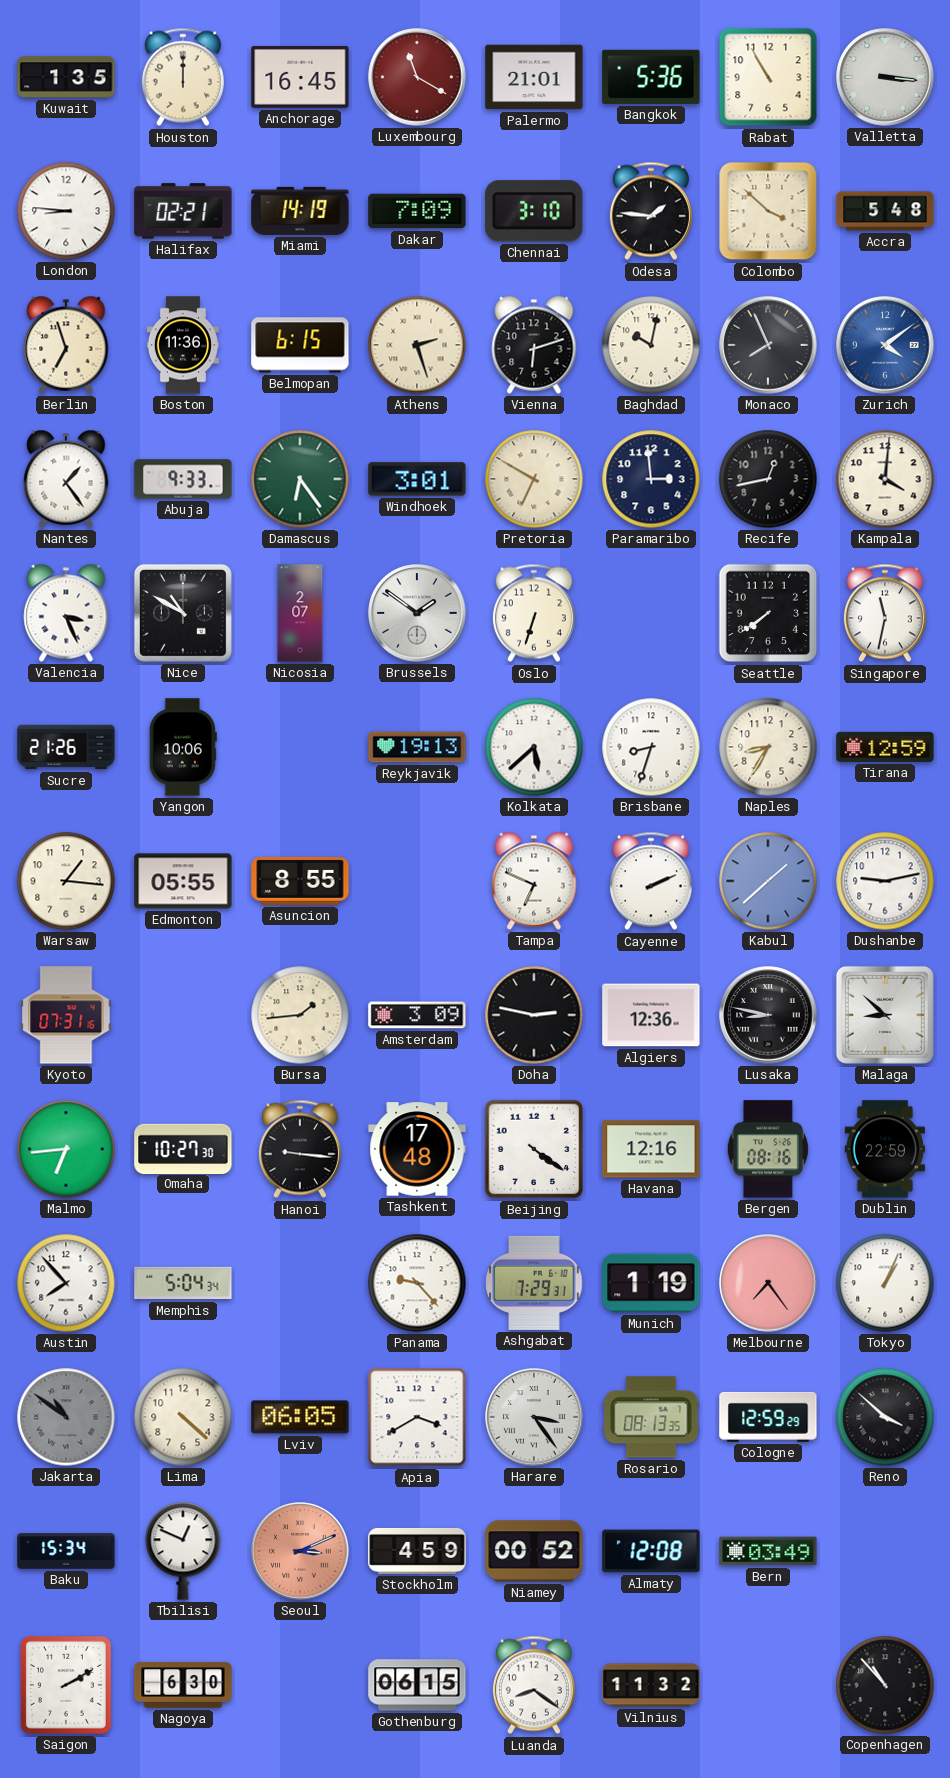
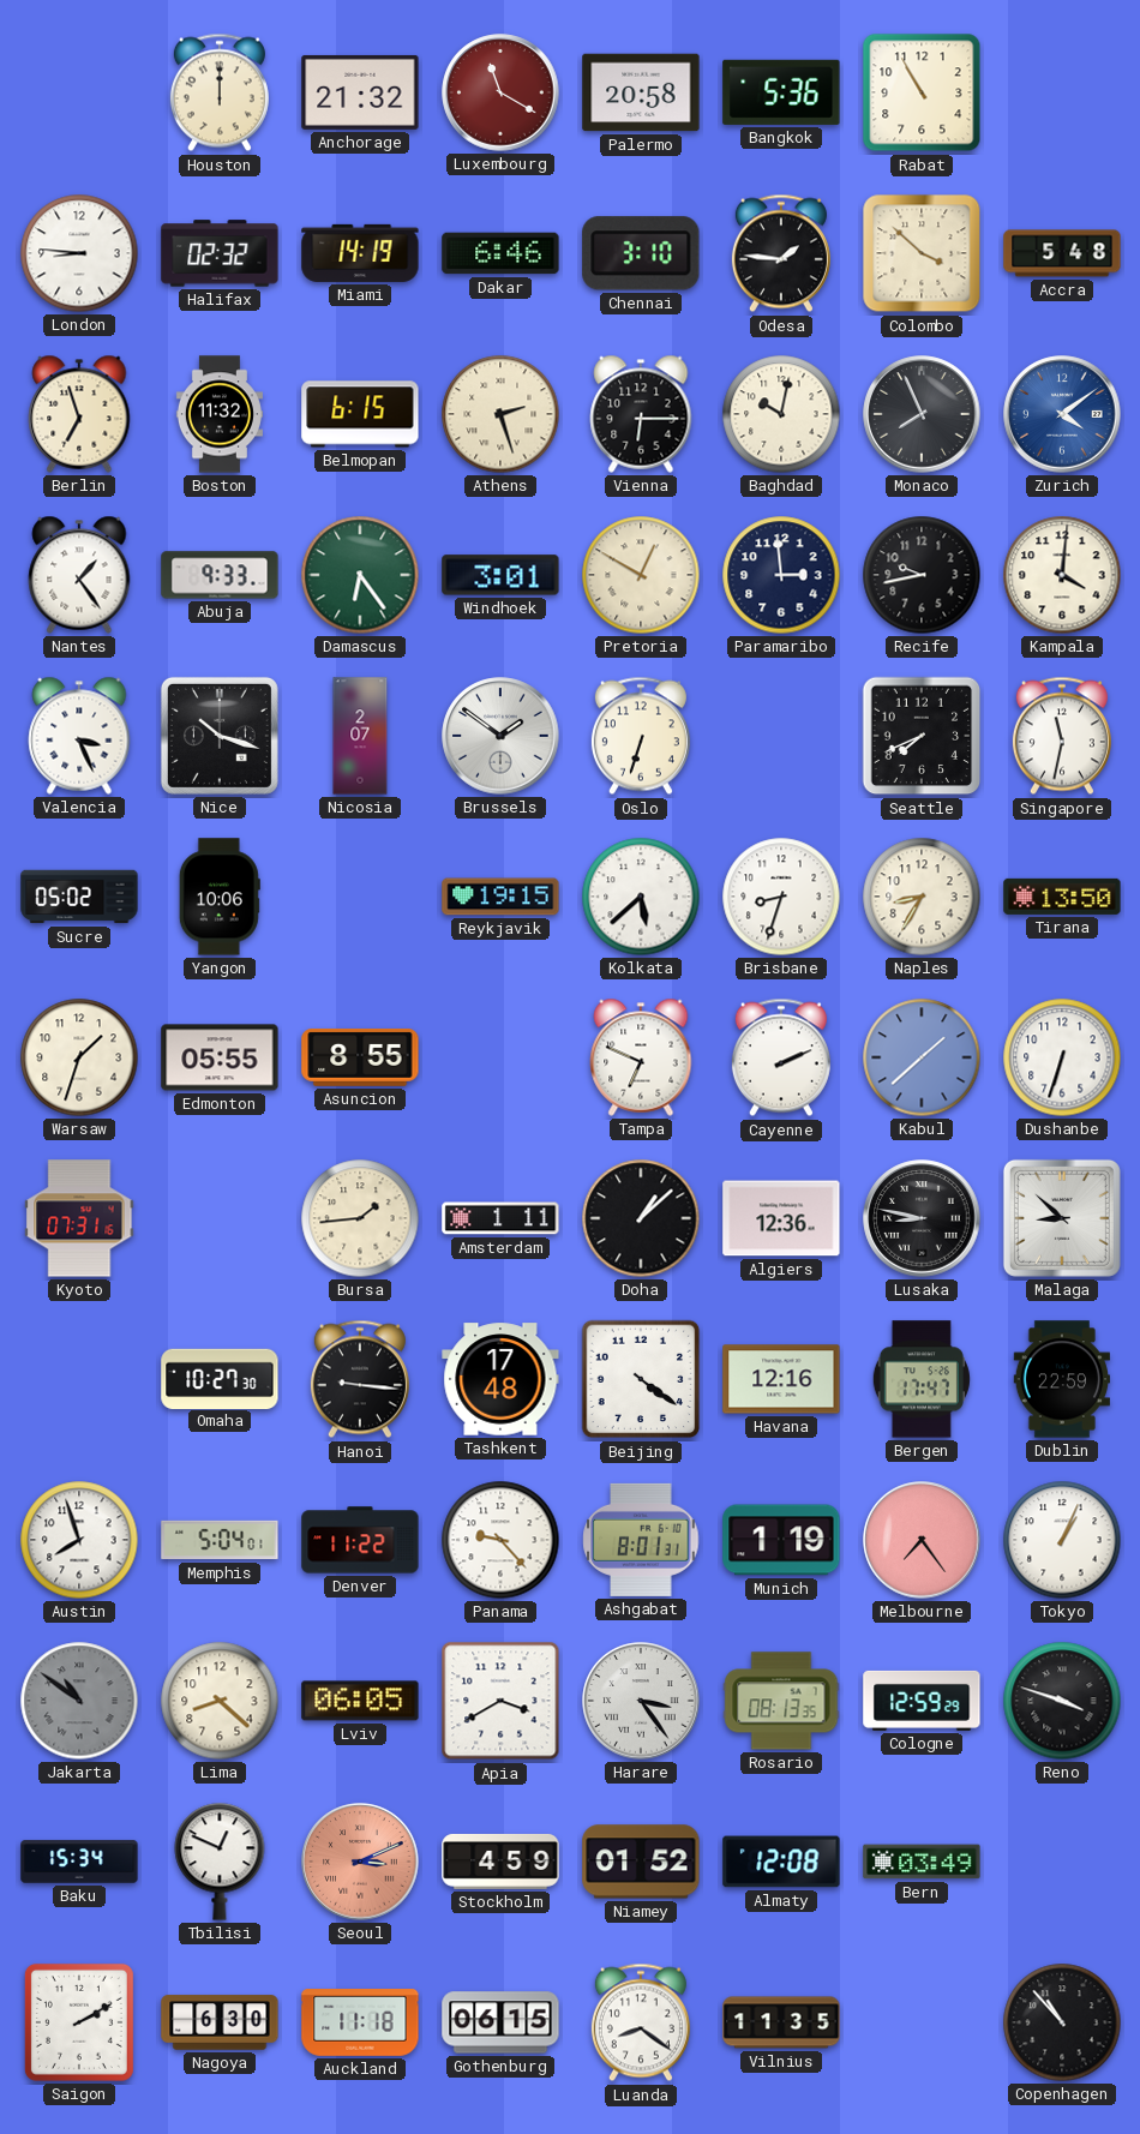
Kuwait: 1:35 -> none (66, 77)
Anchorage: 16:45 -> 21:32 (360, 92)
Palermo: 21:01 -> 20:58 (641, 92)
Valletta: 3:16 -> none (885, 77)
Halifax: 02:21 -> 02:32 (220, 253)
Dakar: 7:09 -> 6:46 (500, 253)
Boston: 11:36 -> 11:32 (220, 414)
Vienna: 6:12 -> 6:15 (641, 414)
Pretoria: 6:50 -> 12:50 (641, 575)
Recife: 12:43 -> 9:43 (922, 575)
Nice: 10:50 -> 10:18 (220, 736)
Seattle: 7:39 -> 7:41 (922, 736)
Sucre: 21:26 -> 05:02 (79, 897)
Reykjavik: 19:13 -> 19:15 (500, 897)
Tirana: 12:59 -> 13:50 (1062, 897)
Warsaw: 1:16 -> 1:33 (79, 1057)
Dushanbe: 9:13 -> 6:33 (1062, 1057)
Amsterdam: 3:09 -> 1:11 (500, 1218)
Doha: 2:47 -> 1:08 (641, 1218)
Malmo: 6:44 -> none (66, 1149)
Bergen: 08:16 -> 17:47 (922, 1379)
Austin: 7:53 -> 7:57 (79, 1540)
Memphis: 5:04:34 -> 5:04:01 (220, 1540)
Denver: none -> 11:22 (360, 1540)
Ashgabat: 7:29 -> 8:01 (641, 1540)
Lima: 4:22 -> 8:22 (220, 1701)
Reno: 3:52 -> 3:48 (1062, 1701)
Niamey: 00:52 -> 01:52 (641, 1862)
Auckland: none -> 11:18 (360, 2024)
Vilnius: 11:32 -> 11:35 (781, 2022)
